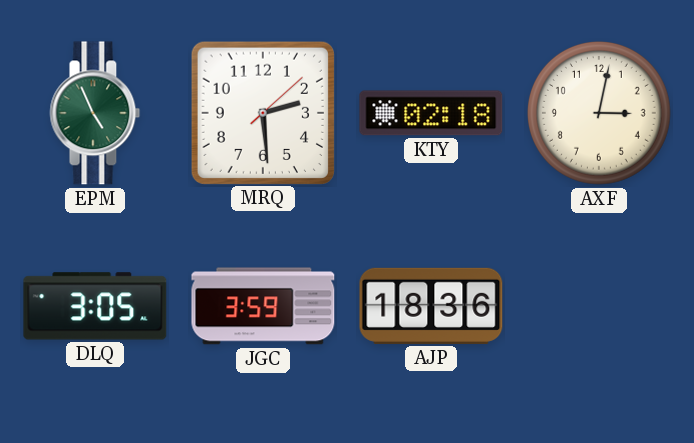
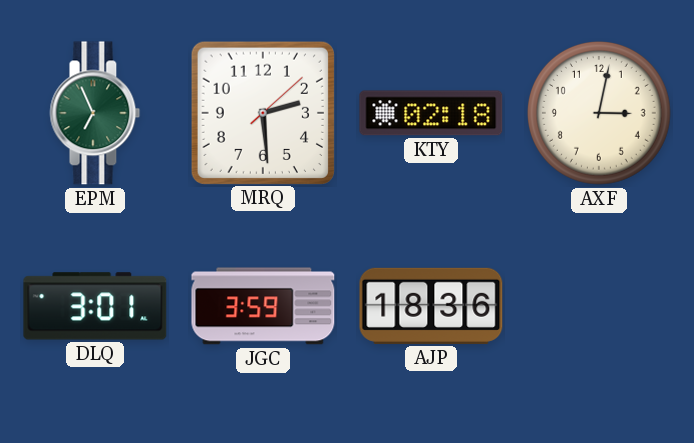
EPM: 4:56 -> 6:56 (95, 113)
DLQ: 3:05 -> 3:01 (95, 306)
